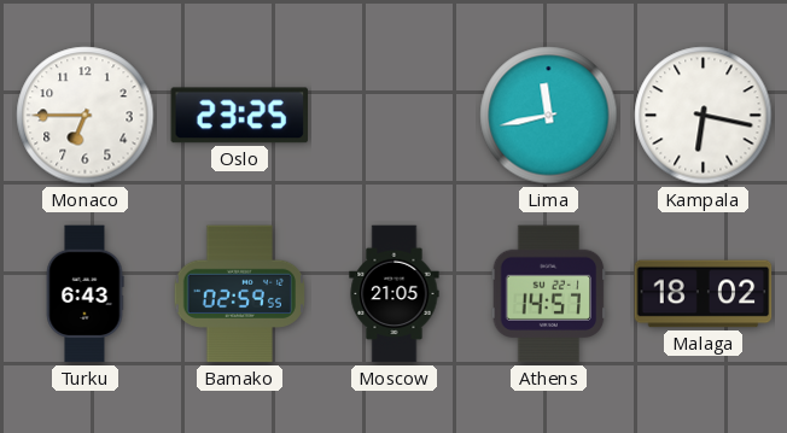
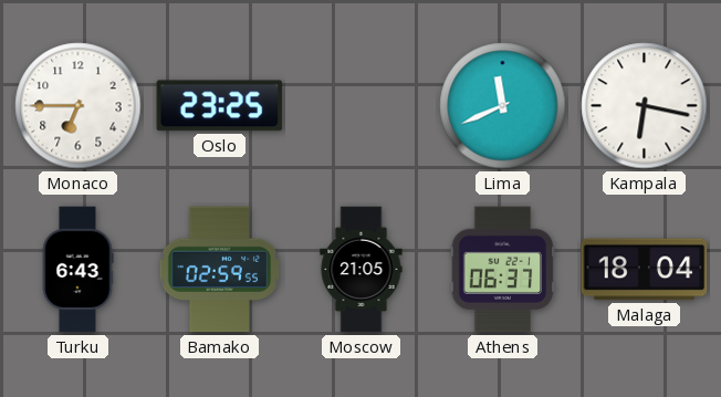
Lima: 11:43 -> 11:41 (503, 106)
Athens: 14:57 -> 06:37 (503, 270)
Malaga: 18:02 -> 18:04 (645, 270)
